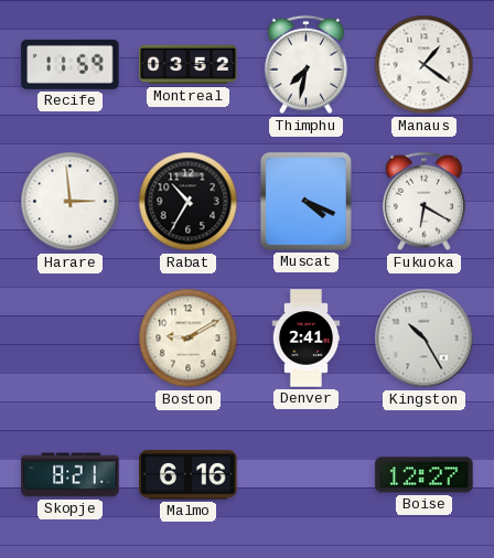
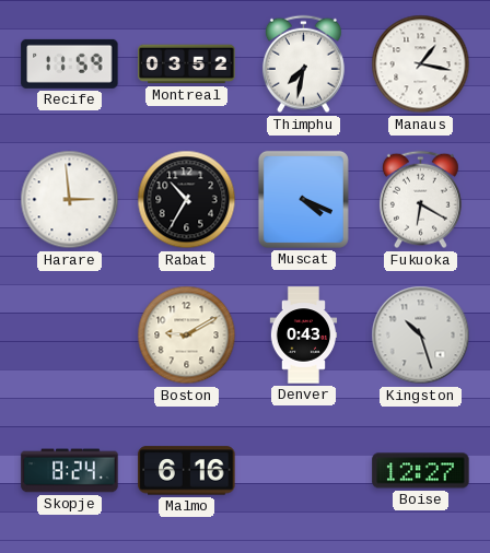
Manaus: 1:21 -> 1:17 (421, 64)
Denver: 2:41 -> 0:43 (304, 336)
Kingston: 10:25 -> 10:27 (421, 336)
Skopje: 8:21 -> 8:24 (70, 471)
